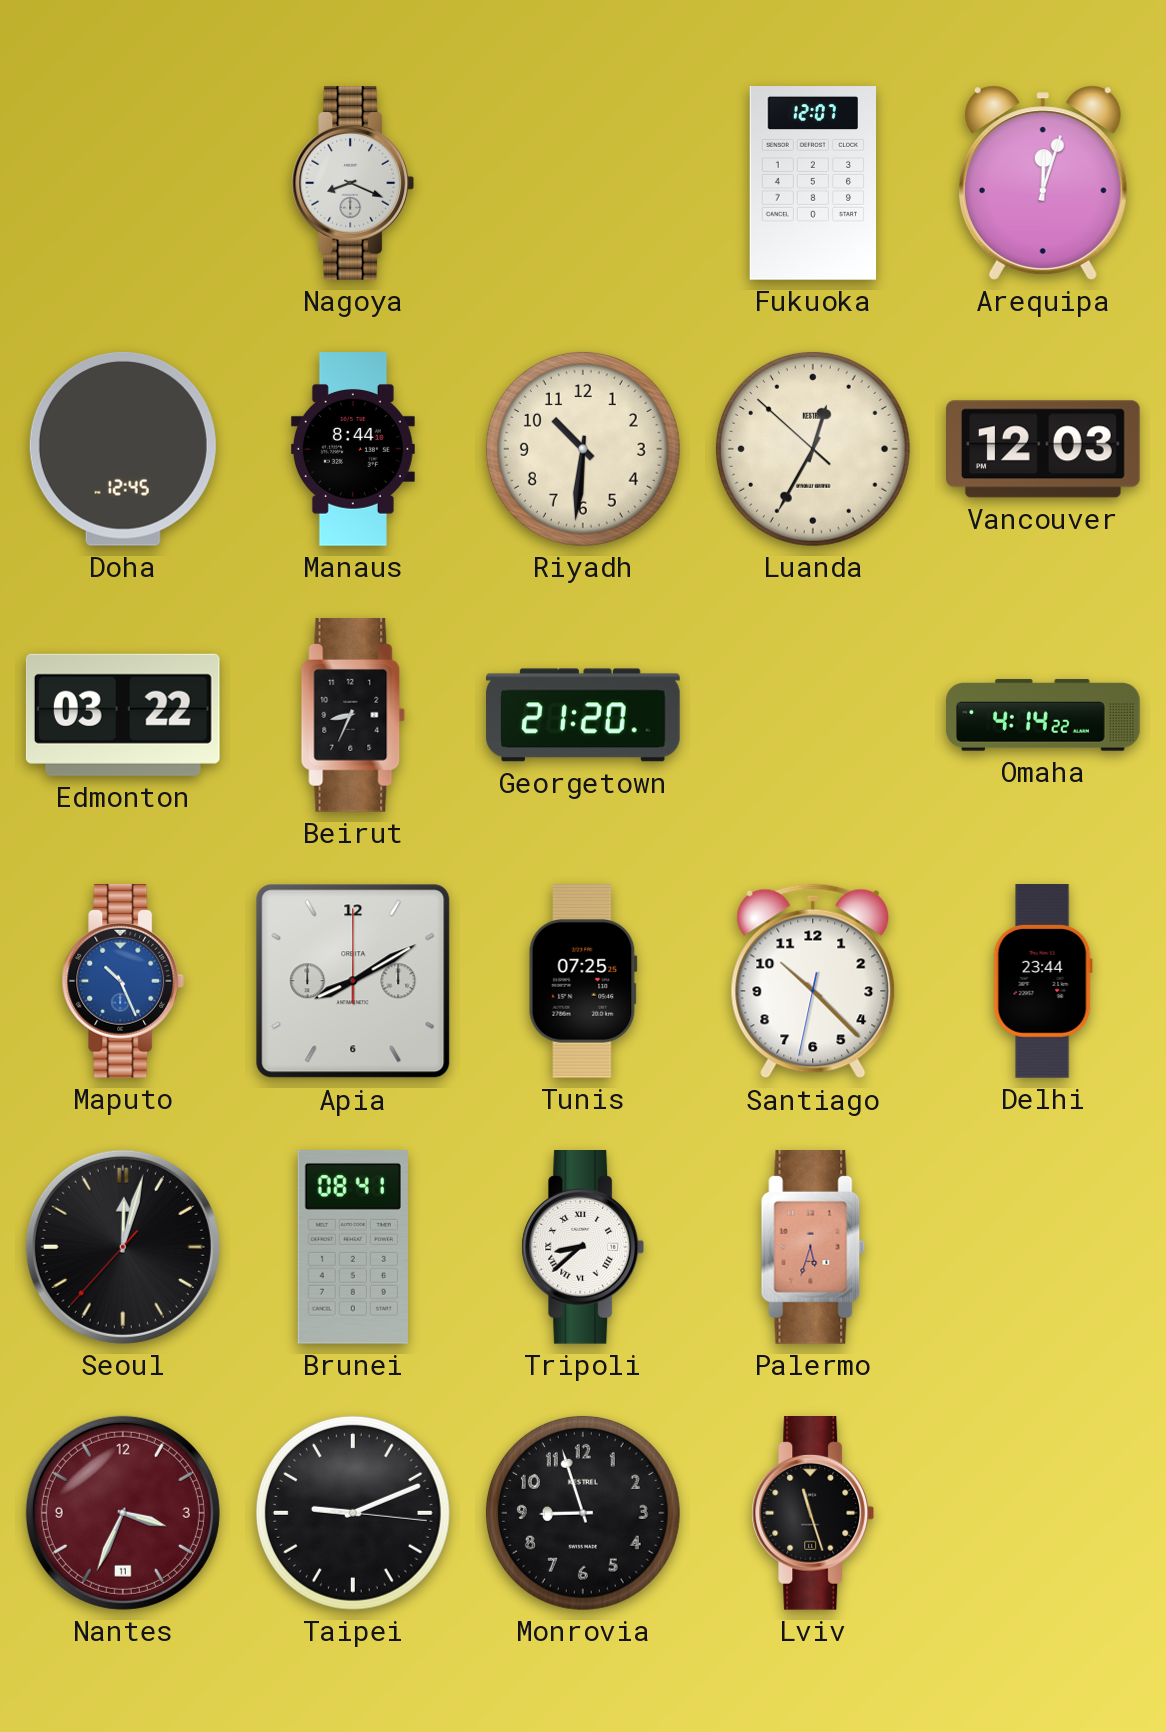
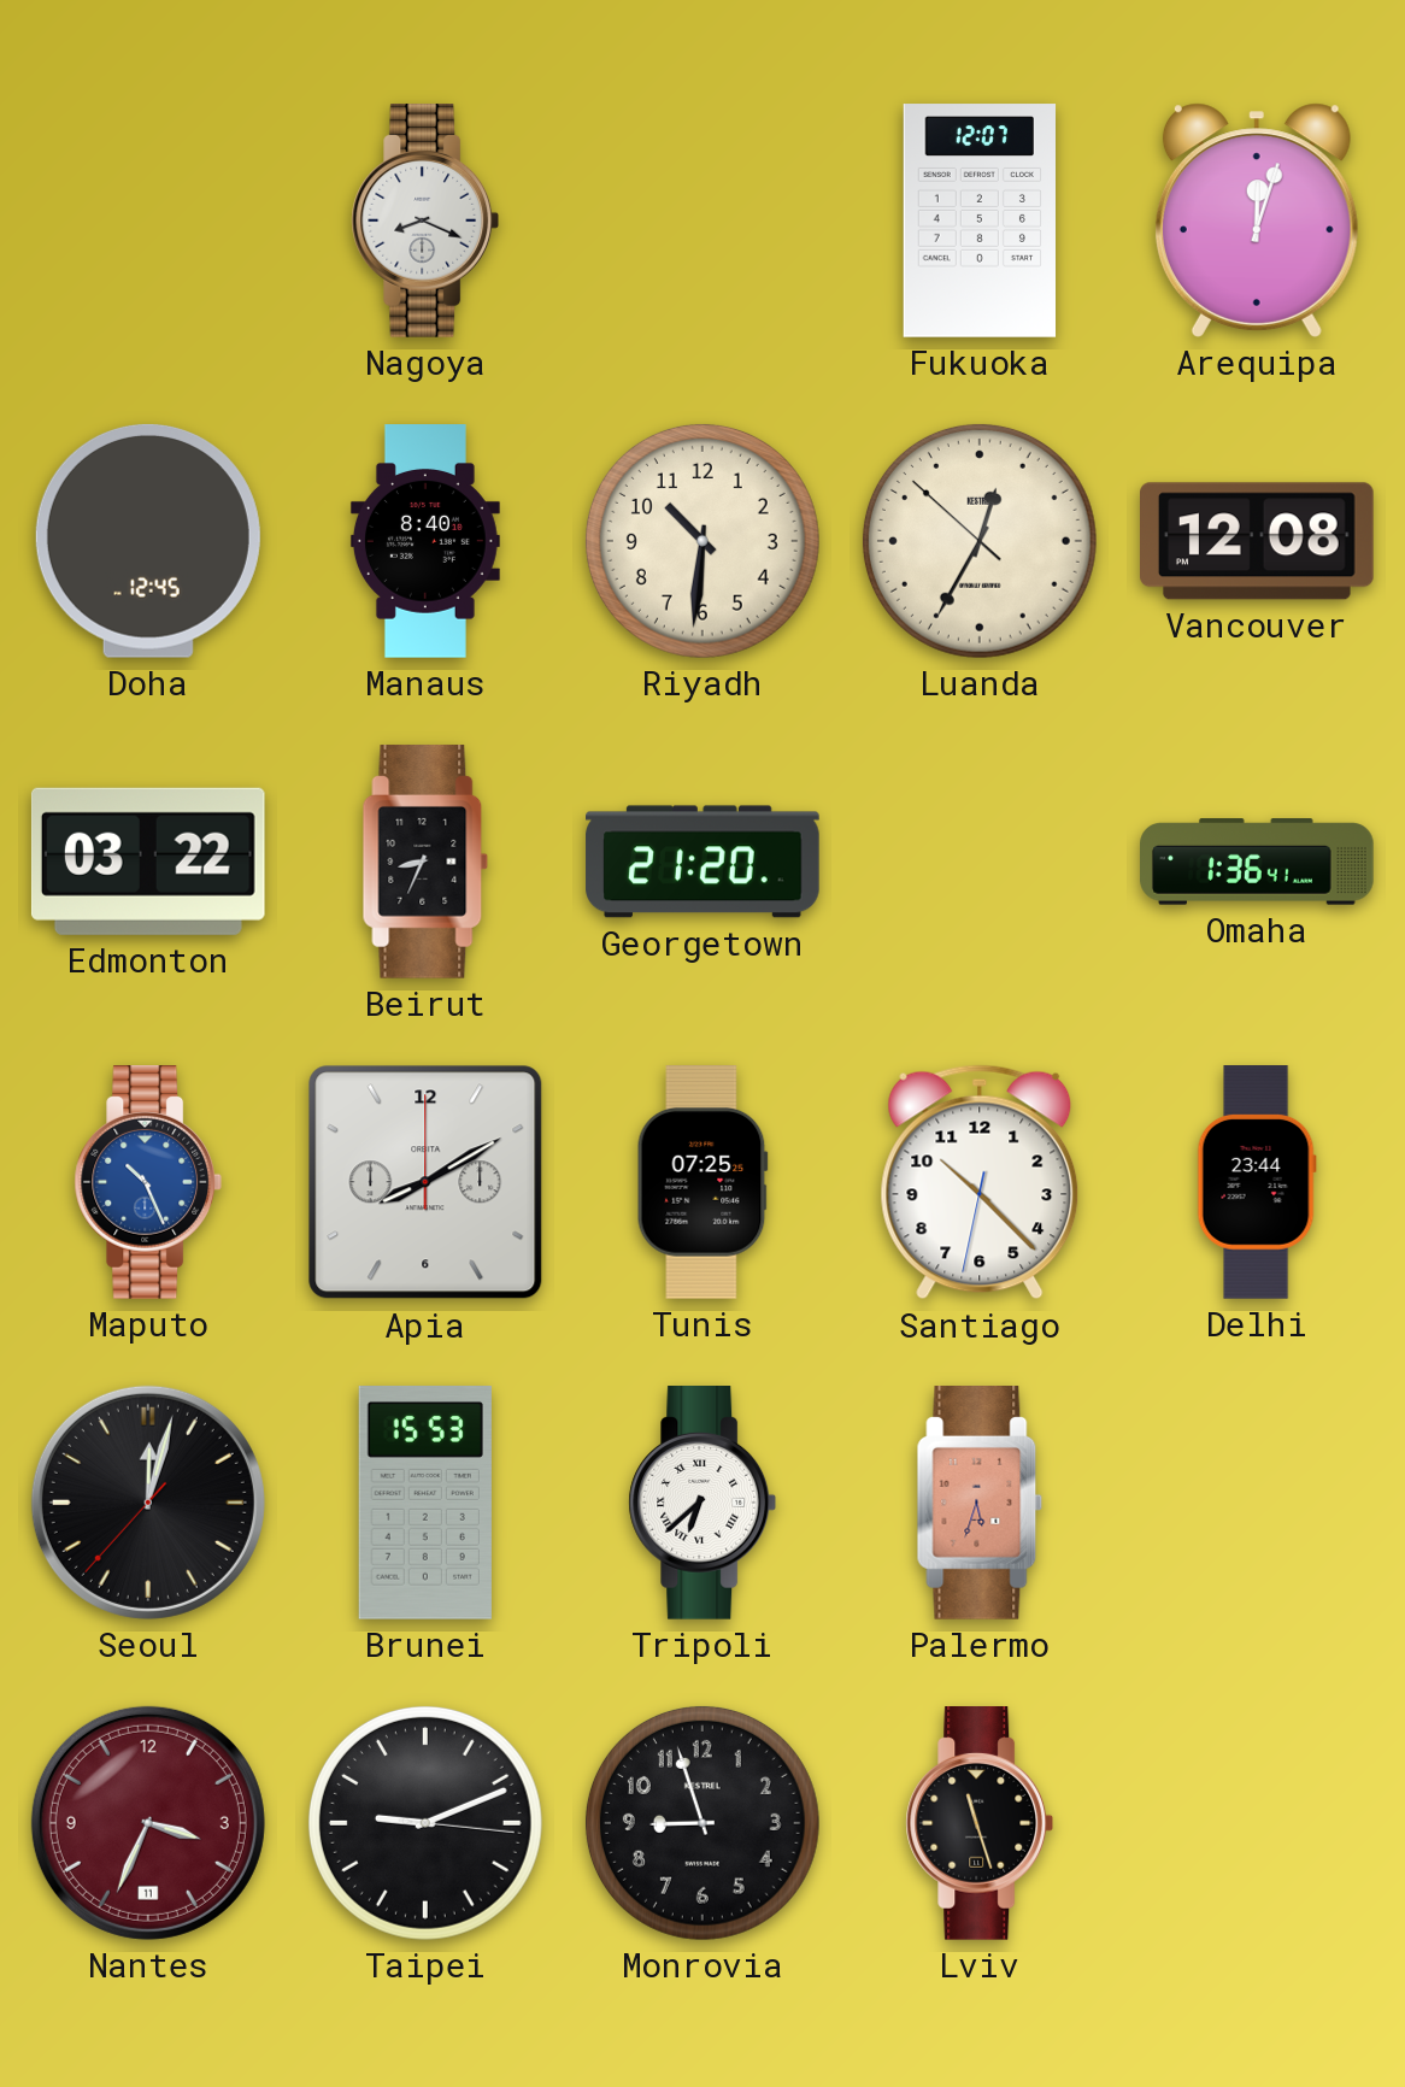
Manaus: 8:44 -> 8:40 (425, 541)
Vancouver: 12:03 -> 12:08 (1258, 541)
Omaha: 4:14 -> 1:36 (1257, 862)
Brunei: 08:41 -> 15:53 (425, 1504)
Tripoli: 8:38 -> 6:38 (702, 1504)
